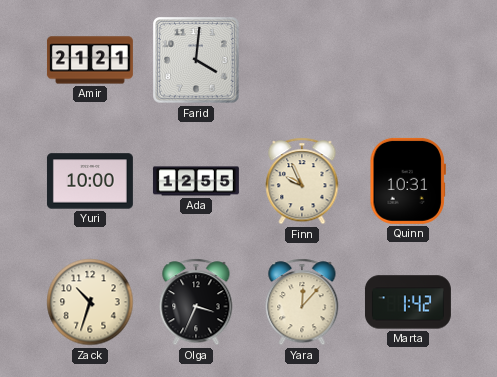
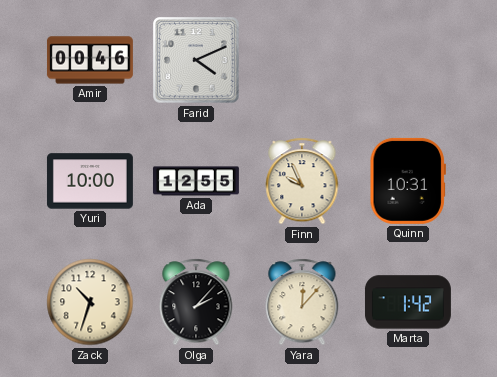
Amir: 21:21 -> 00:46 (90, 60)
Farid: 4:01 -> 4:11 (196, 60)
Olga: 3:34 -> 2:07 (196, 302)
